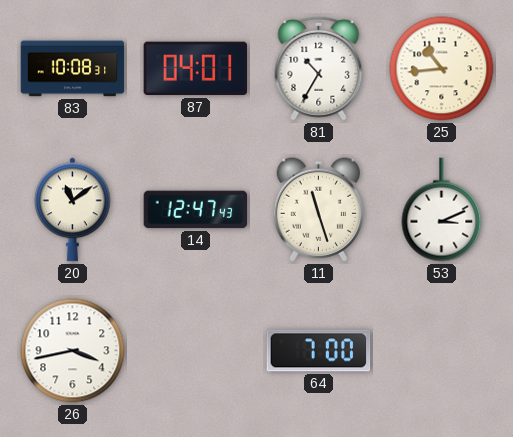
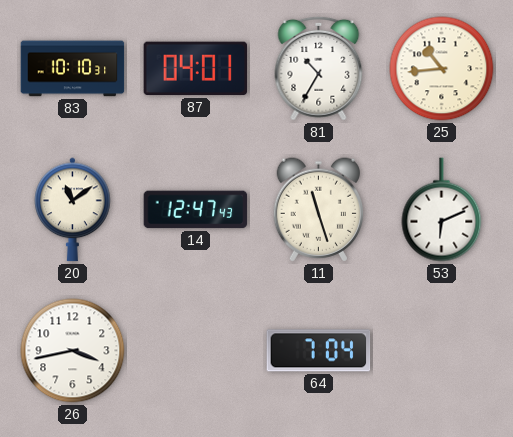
83: 10:08 -> 10:10 (73, 69)
53: 3:11 -> 6:11 (442, 210)
64: 7:00 -> 7:04 (319, 351)
